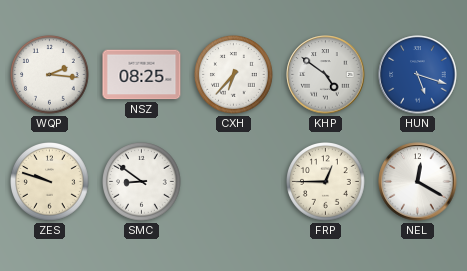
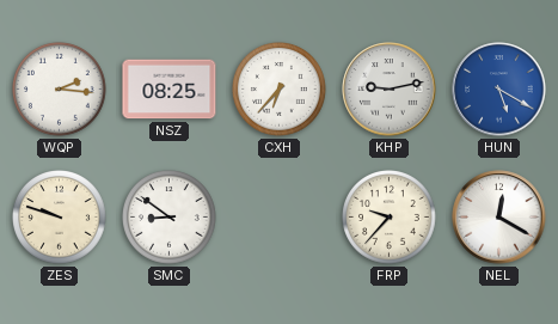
KHP: 4:51 -> 9:13 (390, 90)
HUN: 5:18 -> 5:20 (499, 90)
FRP: 12:45 -> 9:37 (390, 218)
